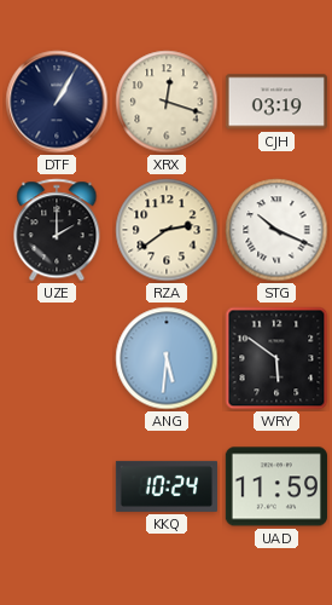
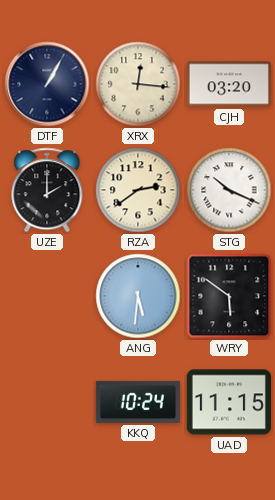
XRX: 12:18 -> 12:16 (138, 84)
CJH: 03:19 -> 03:20 (229, 84)
UAD: 11:59 -> 11:15 (229, 402)
